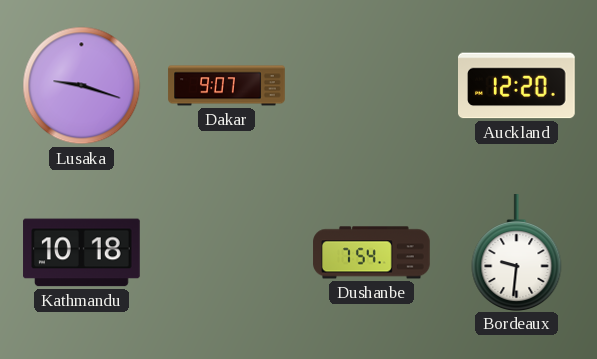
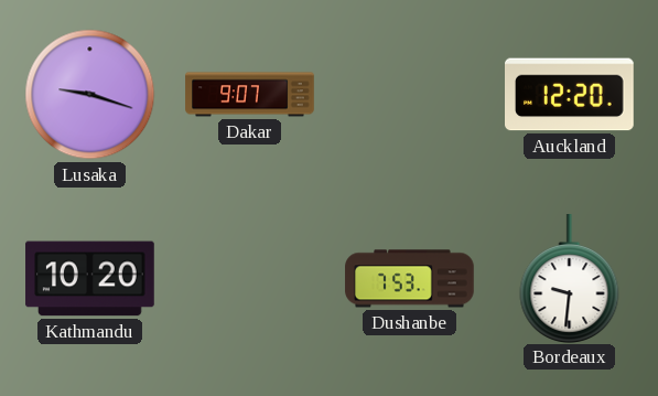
Kathmandu: 10:18 -> 10:20 (90, 279)
Dushanbe: 7:54 -> 7:53 (410, 279)
